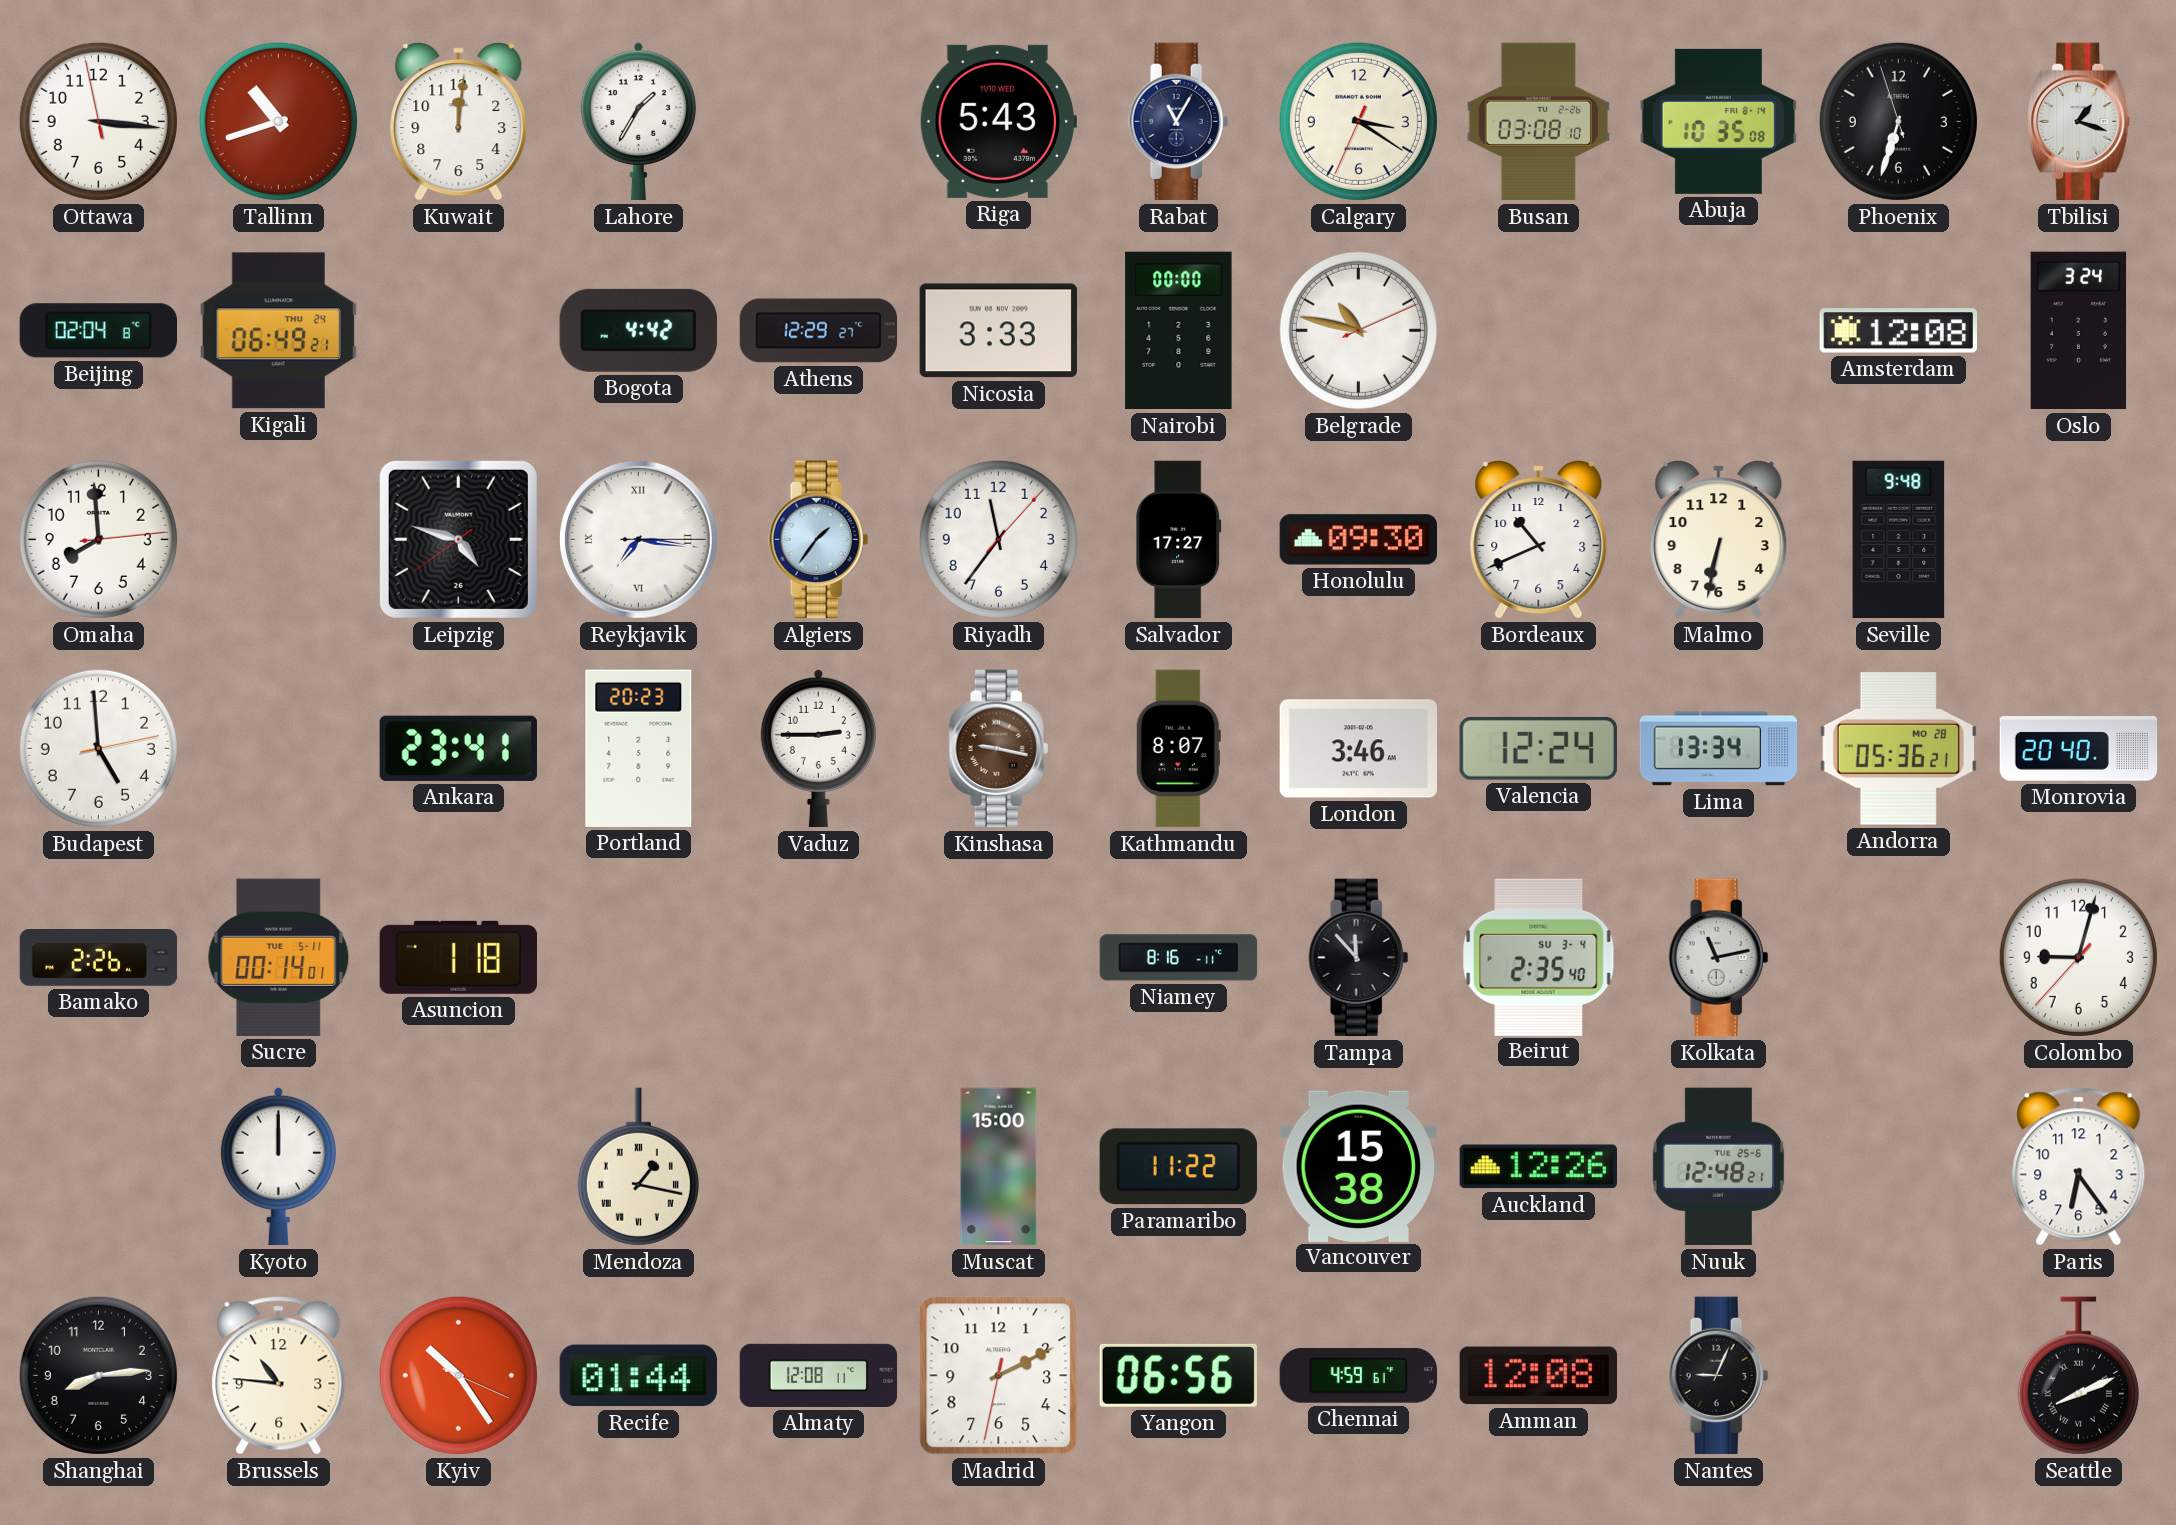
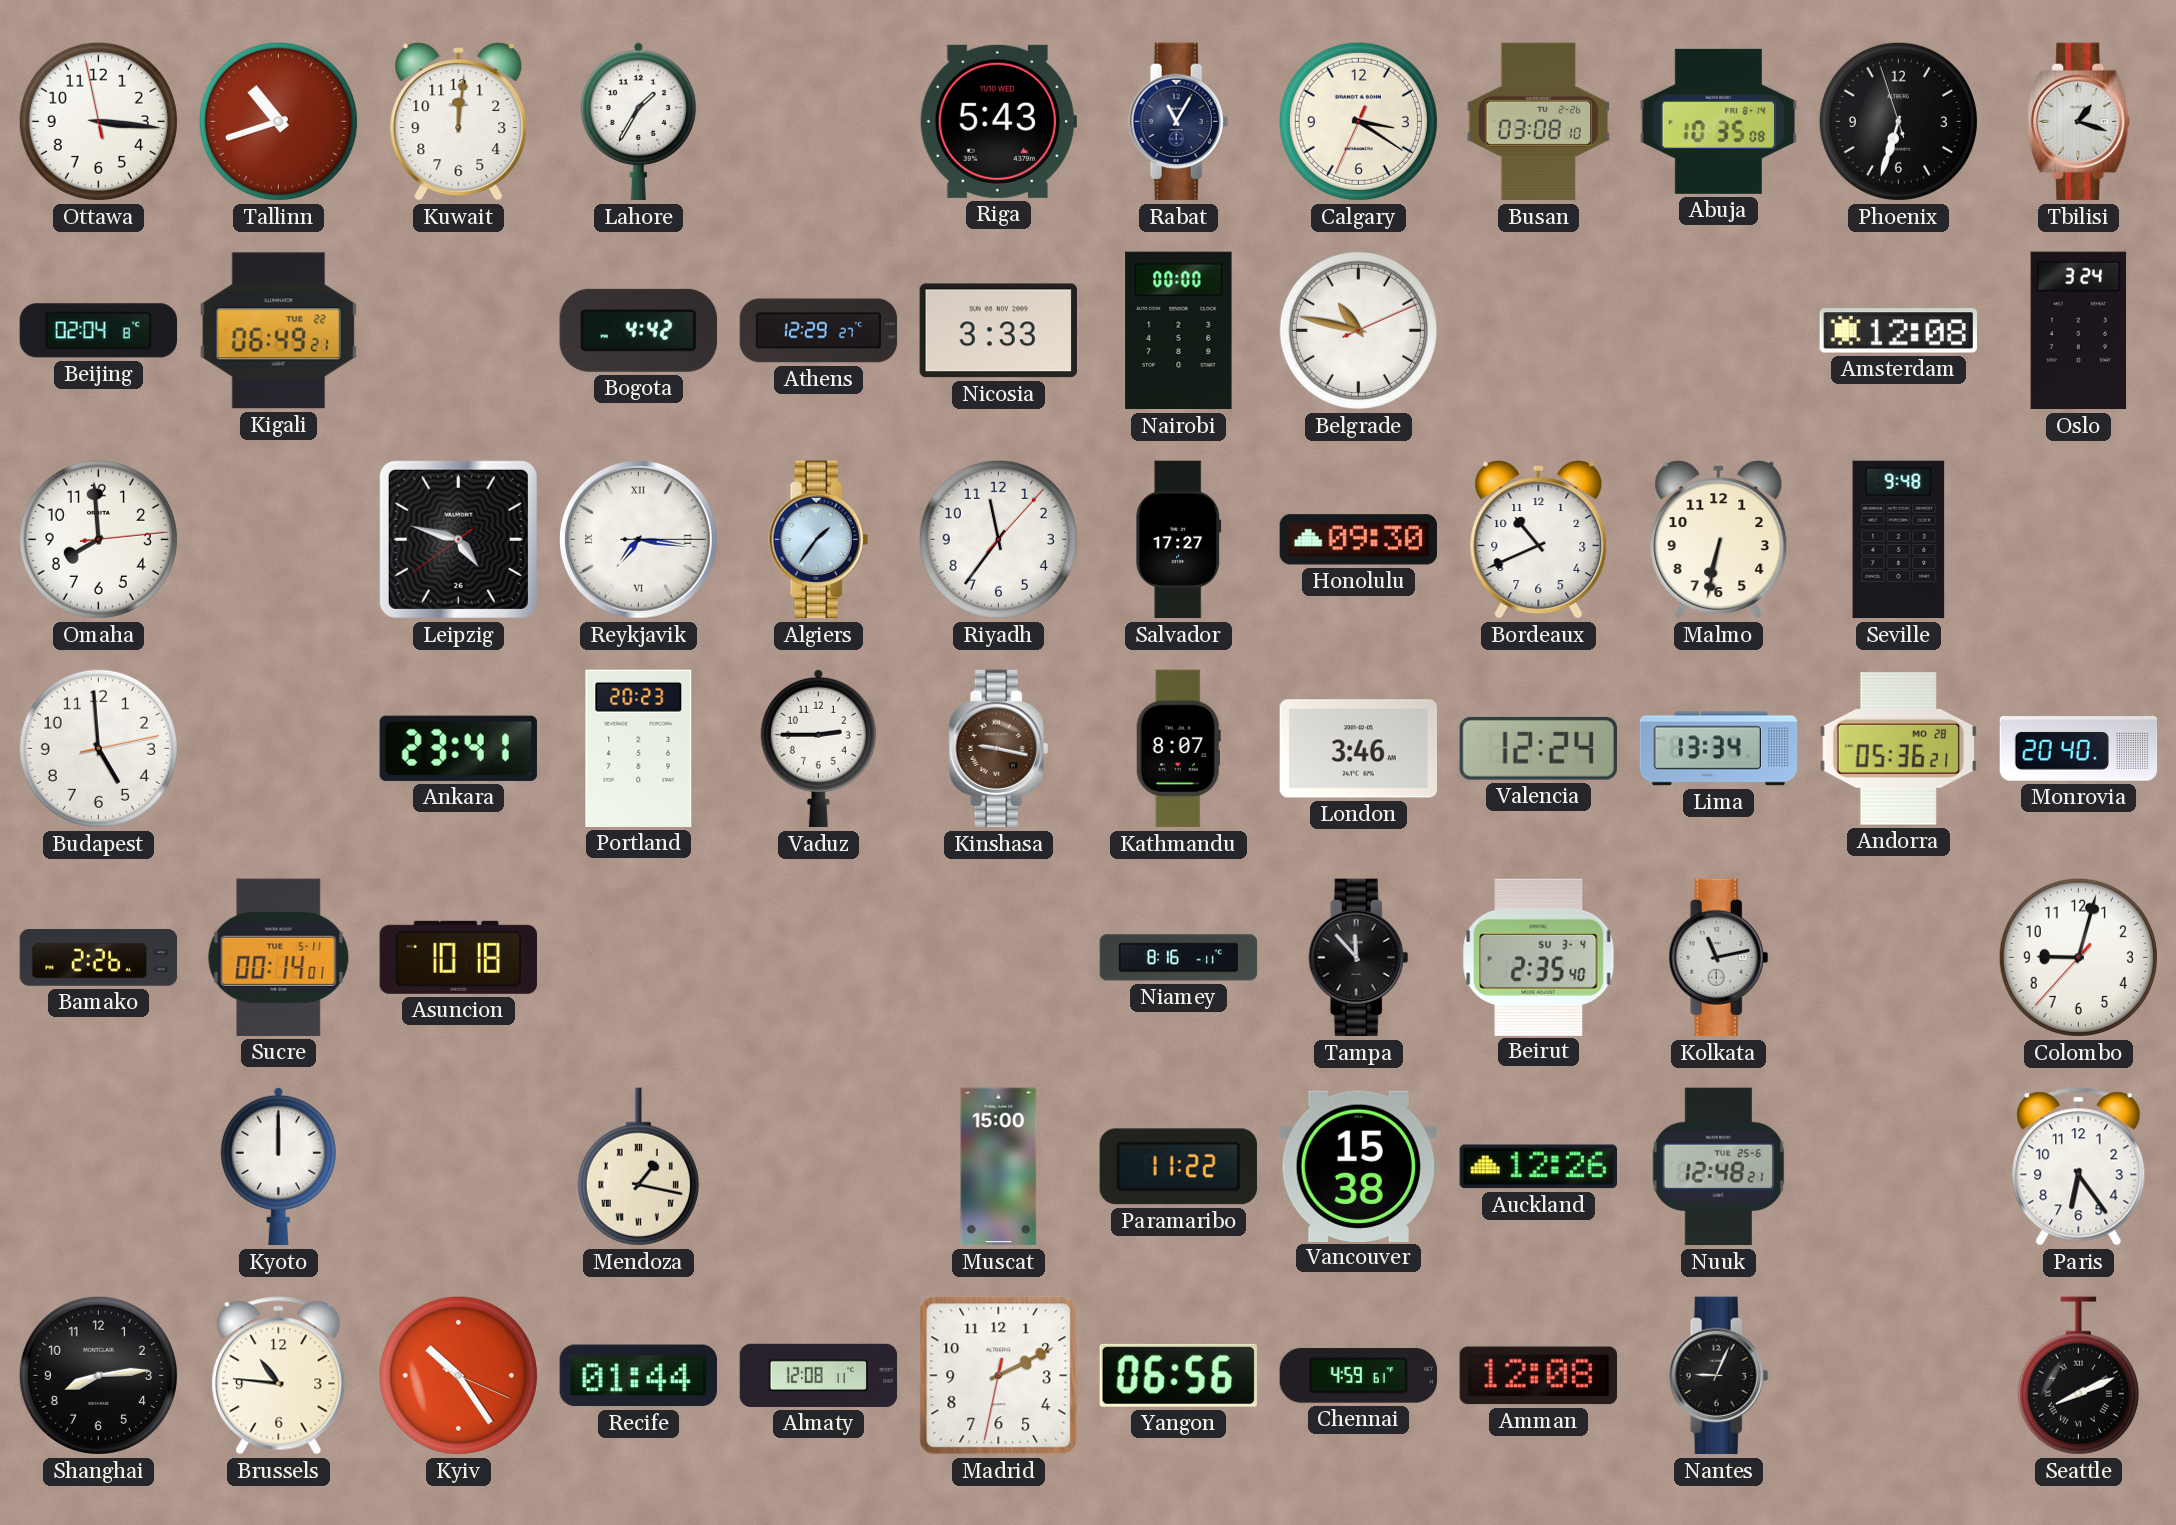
Kigali date: THU 24 -> TUE 22 (278, 331)
Asuncion: 1:18 -> 10:18 (458, 957)
